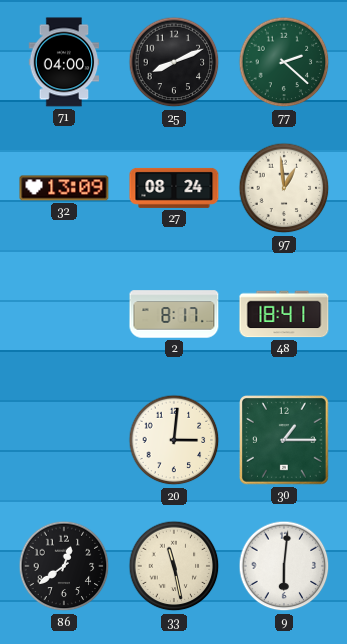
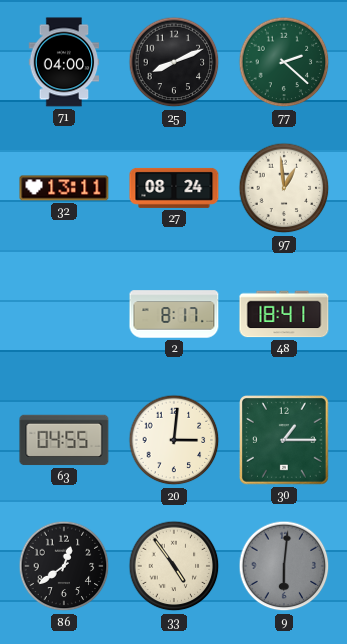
32: 13:09 -> 13:11 (64, 188)
63: none -> 04:55 (64, 440)
33: 11:28 -> 4:54 (174, 566)
9 dial: white -> grey (284, 566)
